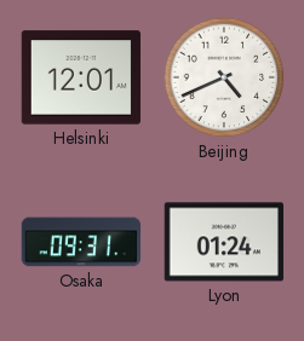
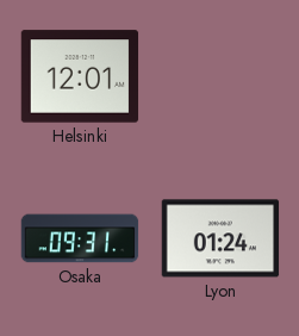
Beijing: 4:41 -> none (224, 77)
